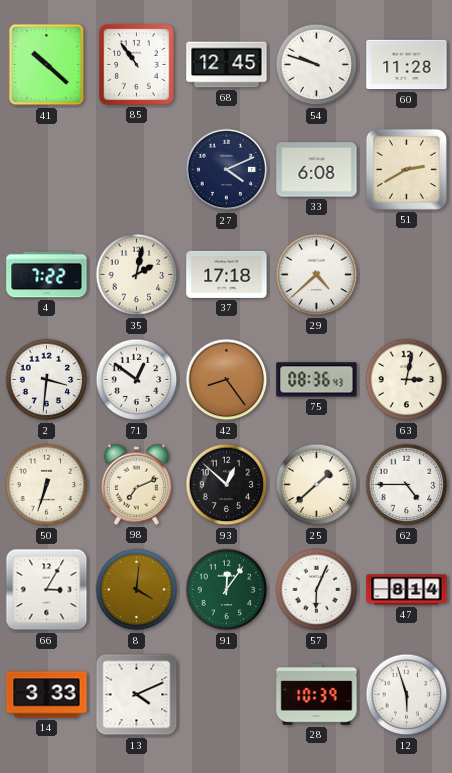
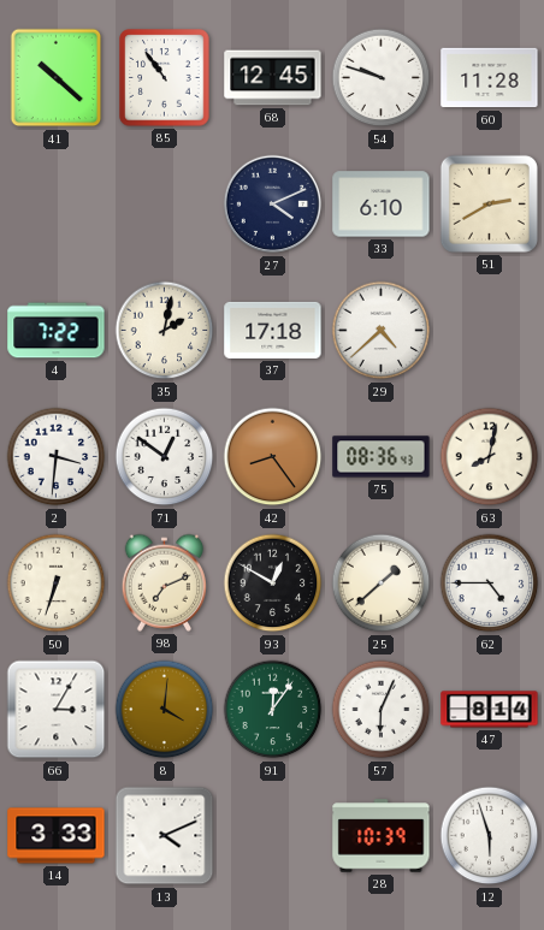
33: 6:08 -> 6:10 (382, 205)
63: 3:02 -> 8:02 (490, 457)
93: 12:52 -> 12:50 (273, 584)
